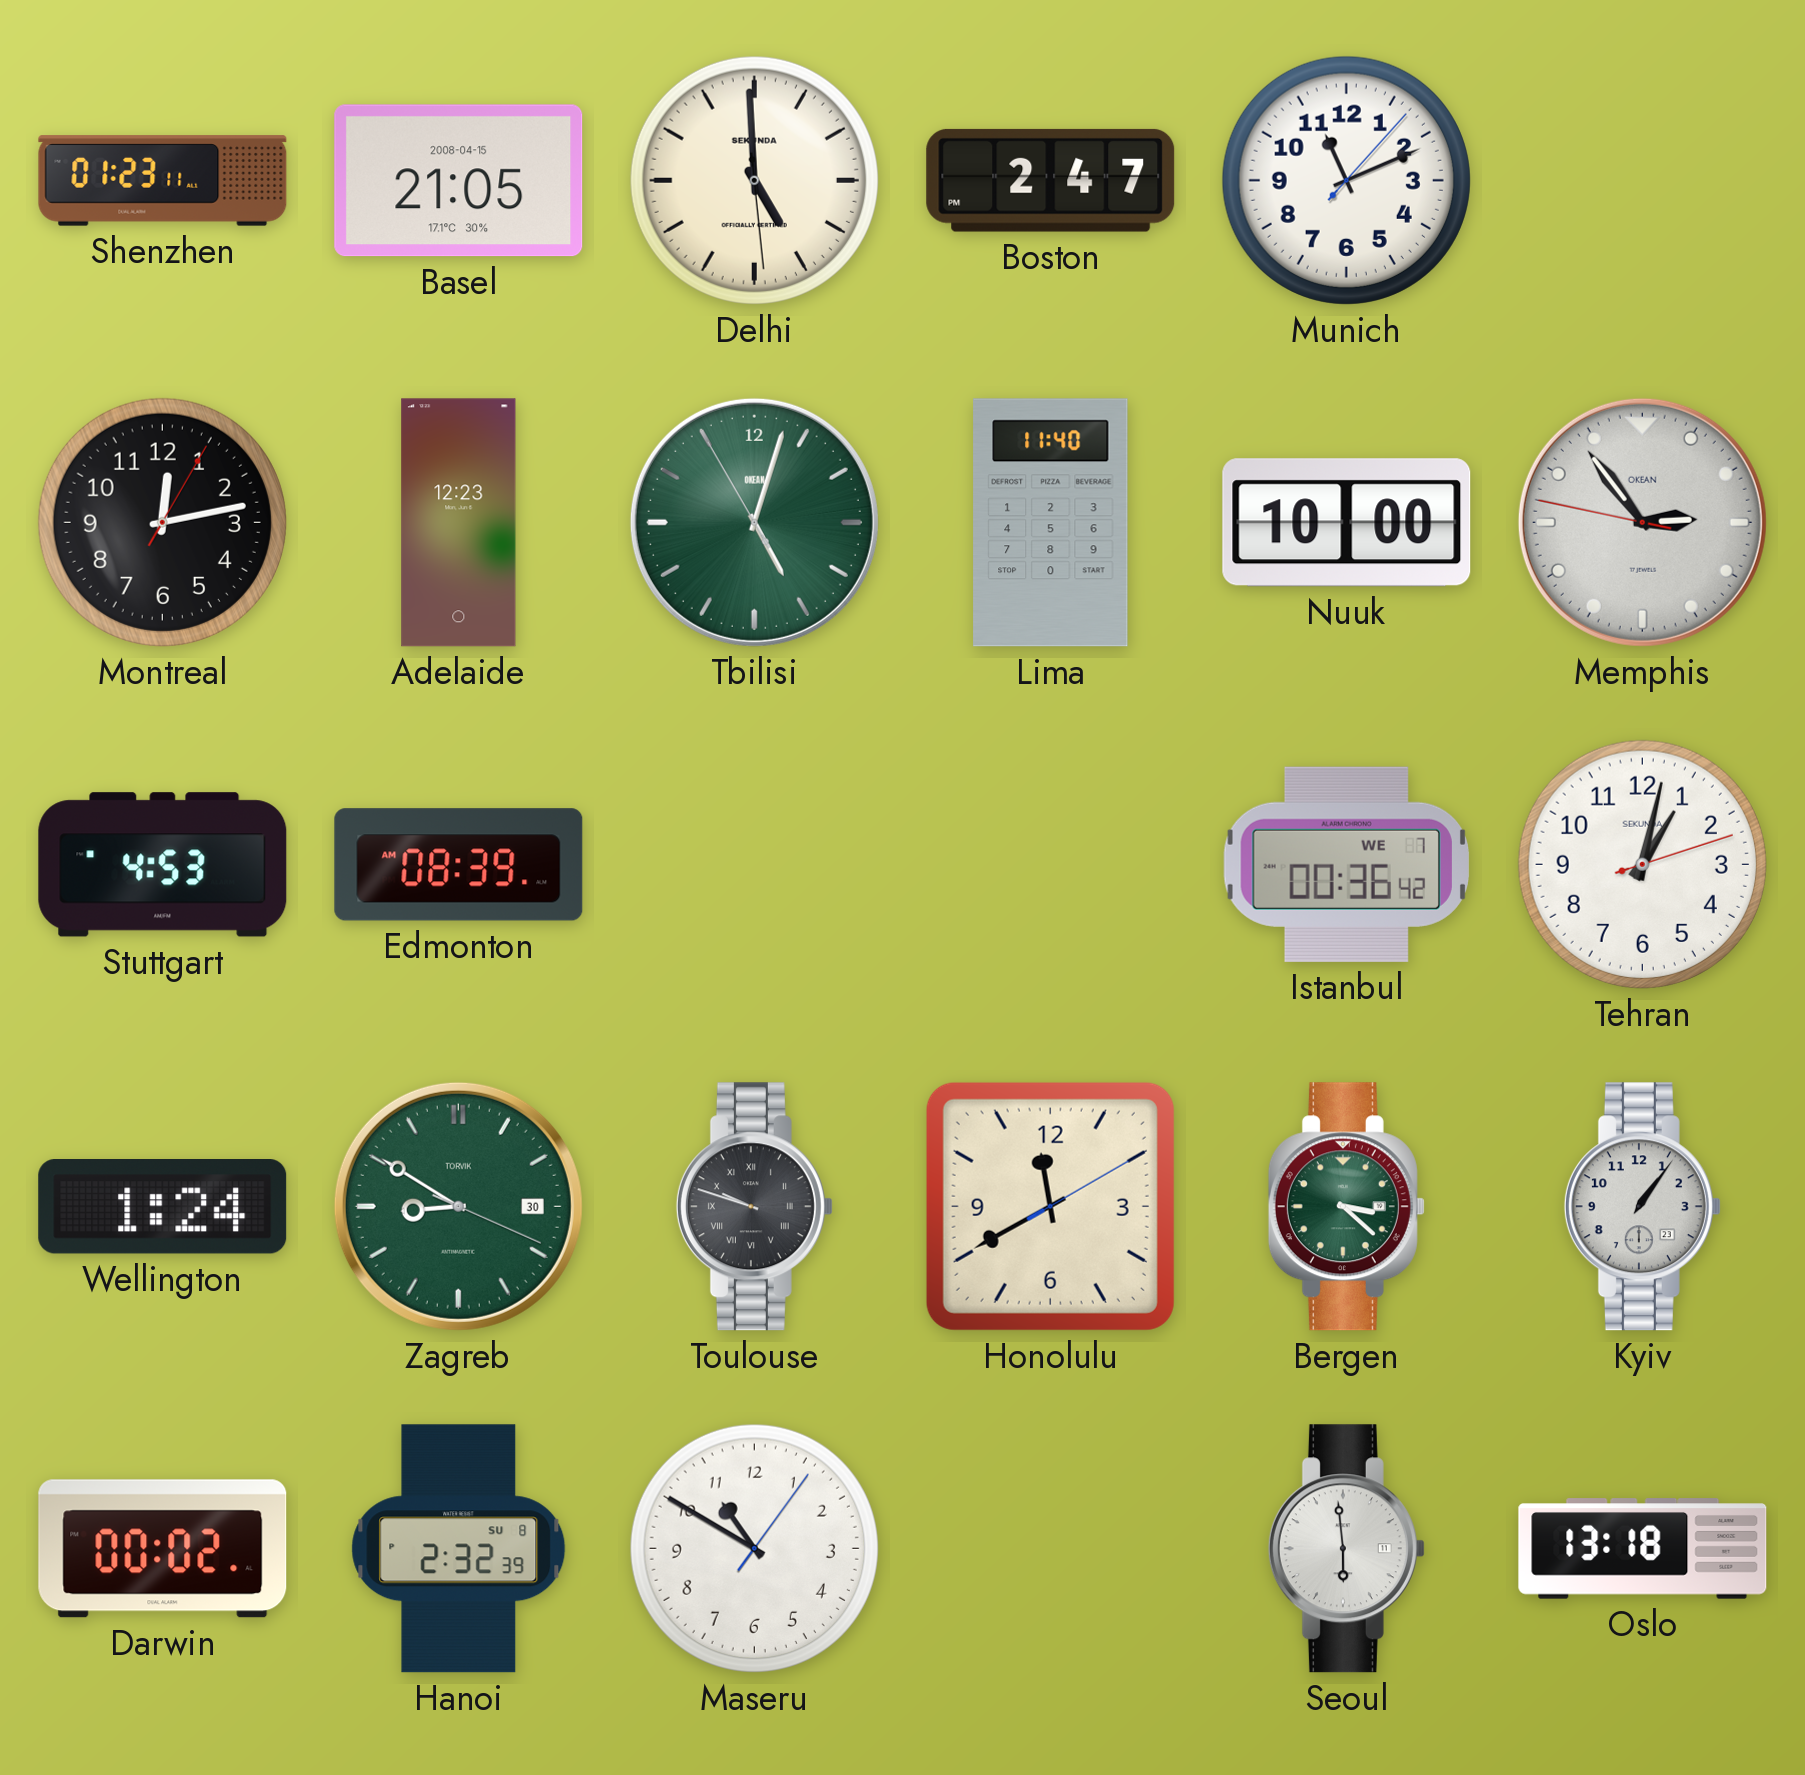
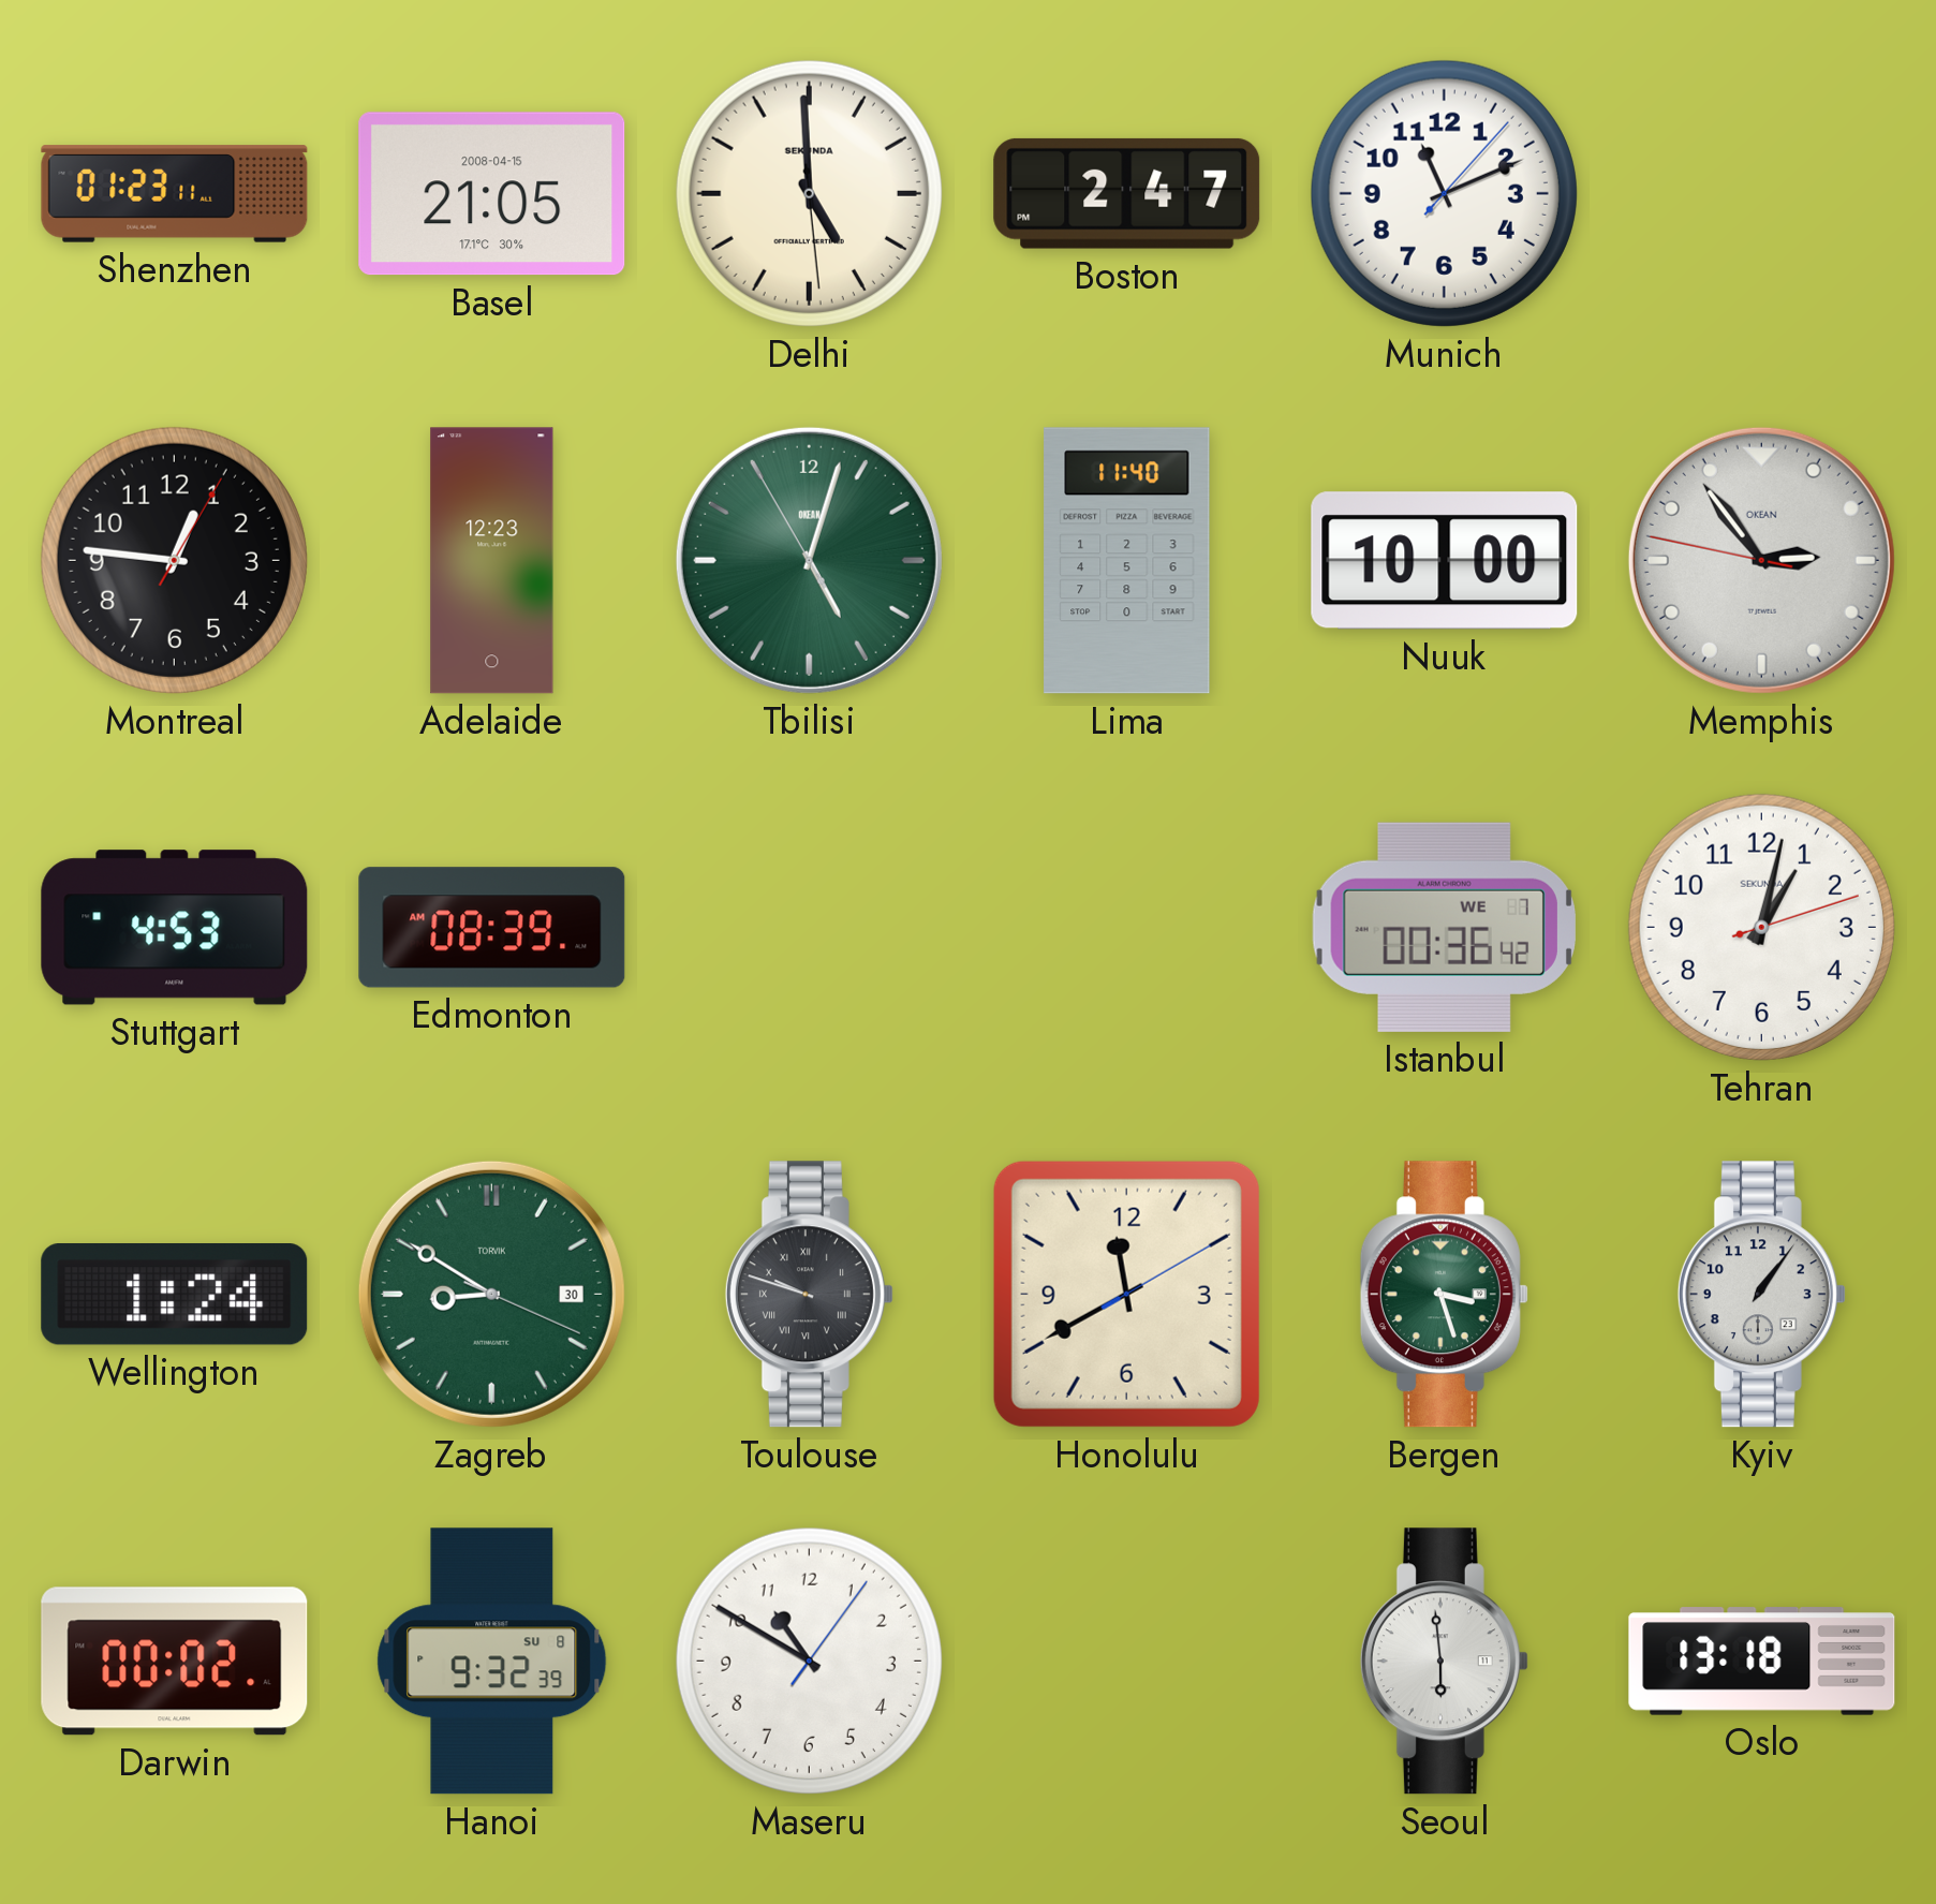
Montreal: 12:13 -> 12:46 (174, 560)
Bergen: 3:22 -> 3:27 (1444, 1295)
Hanoi: 2:32 -> 9:32 (492, 1662)
